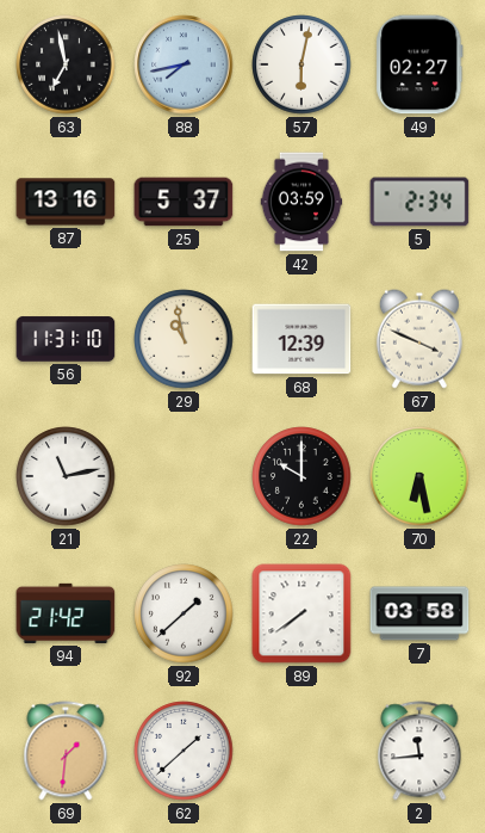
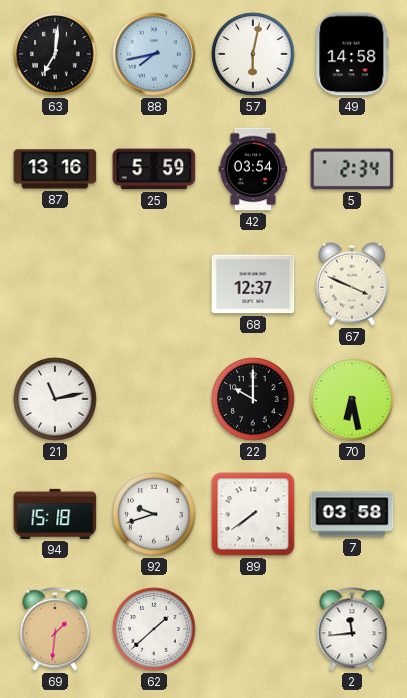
63: 6:58 -> 7:01 (55, 54)
49: 02:27 -> 14:58 (352, 54)
25: 5:37 -> 5:59 (154, 169)
42: 03:59 -> 03:54 (253, 169)
56: 11:31 -> none (66, 339)
29: 10:58 -> none (184, 339)
68: 12:39 -> 12:37 (253, 284)
94: 21:42 -> 15:18 (55, 514)
92: 1:38 -> 9:42 (154, 514)
